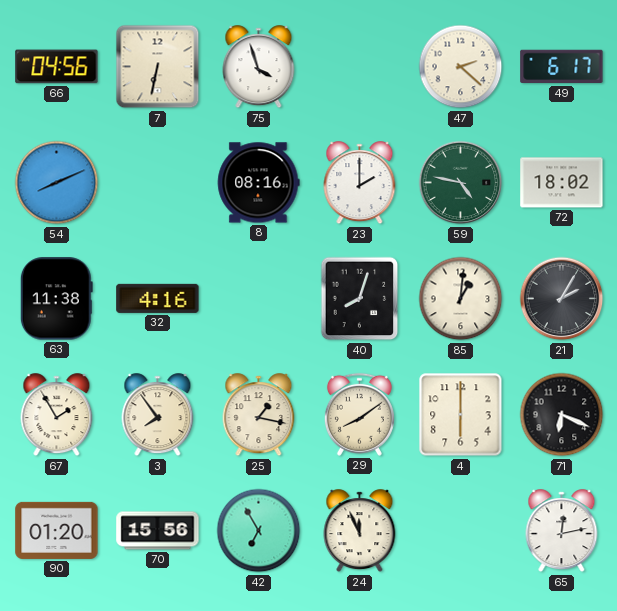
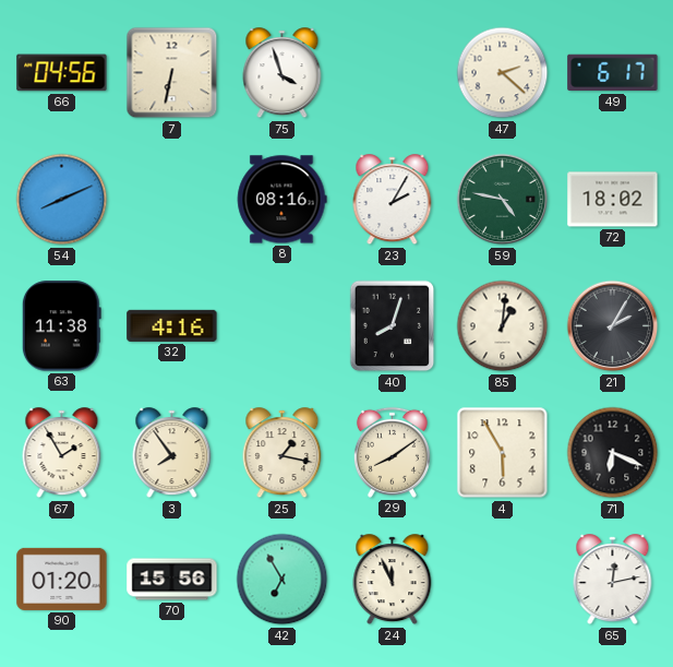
23: 2:00 -> 2:05 (393, 200)
4: 6:00 -> 5:55 (503, 453)
